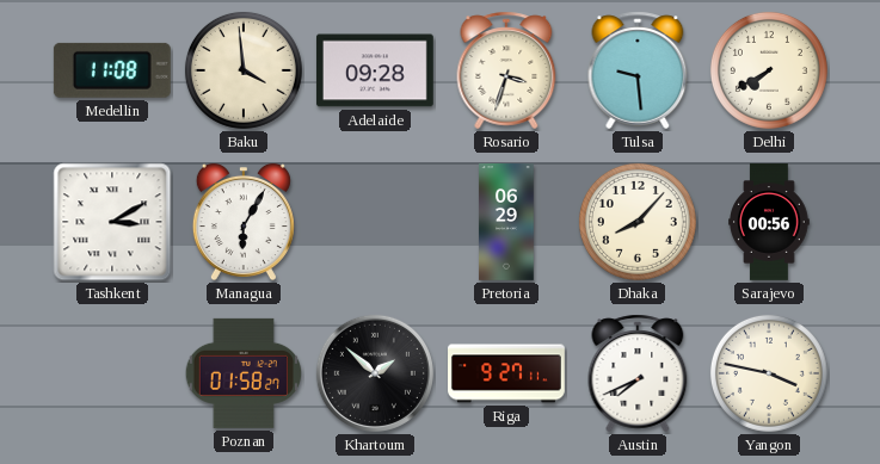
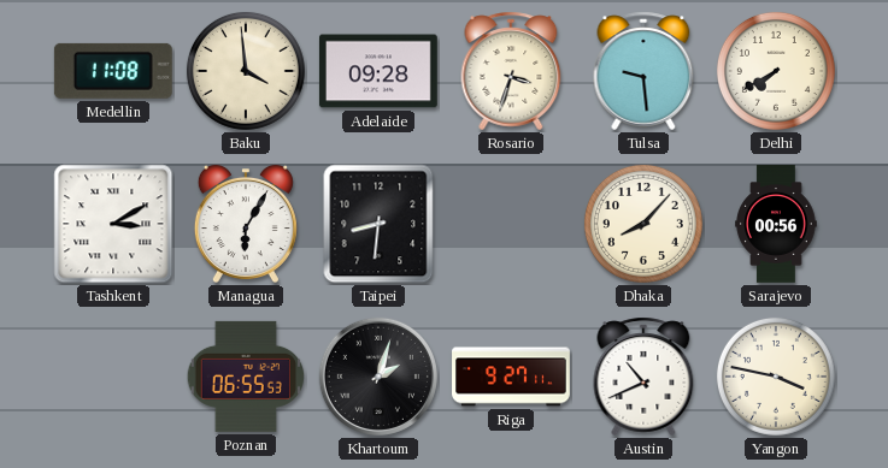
Taipei: none -> 8:31 (378, 224)
Pretoria: 06:29 -> none (506, 222)
Poznan: 01:58 -> 06:55 (245, 377)
Khartoum: 1:52 -> 2:03 (378, 377)
Austin: 7:41 -> 10:41 (643, 377)
